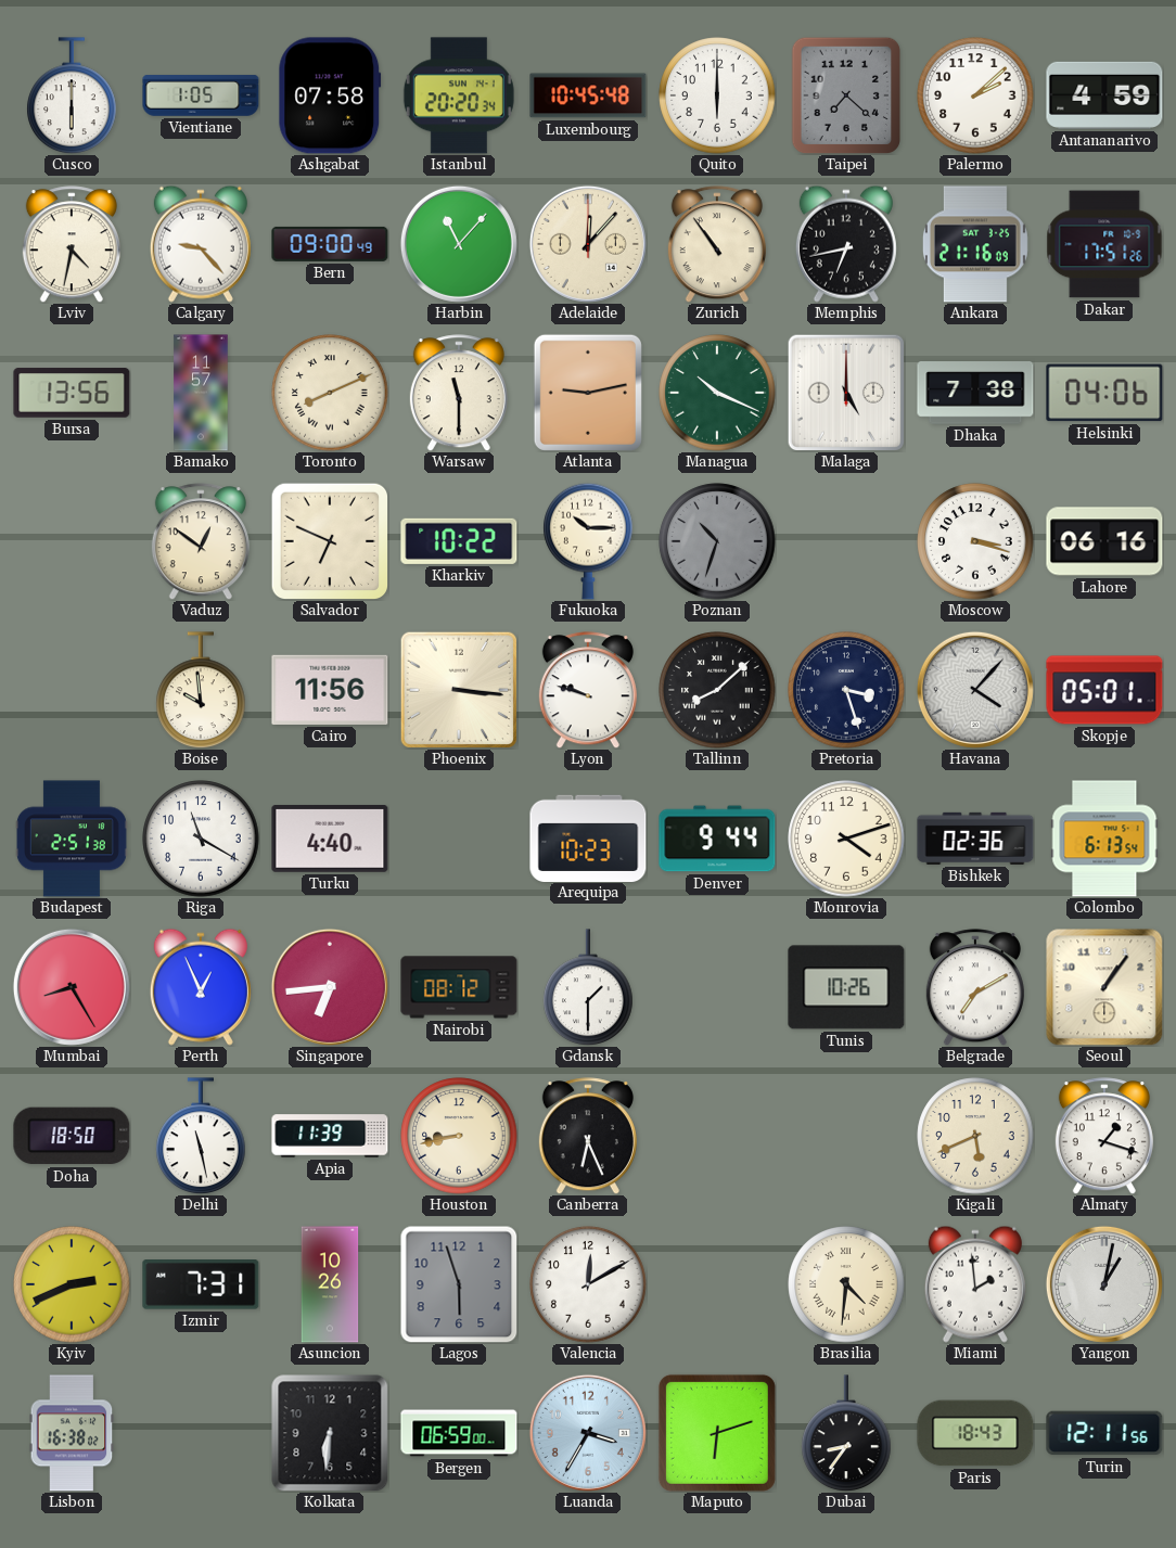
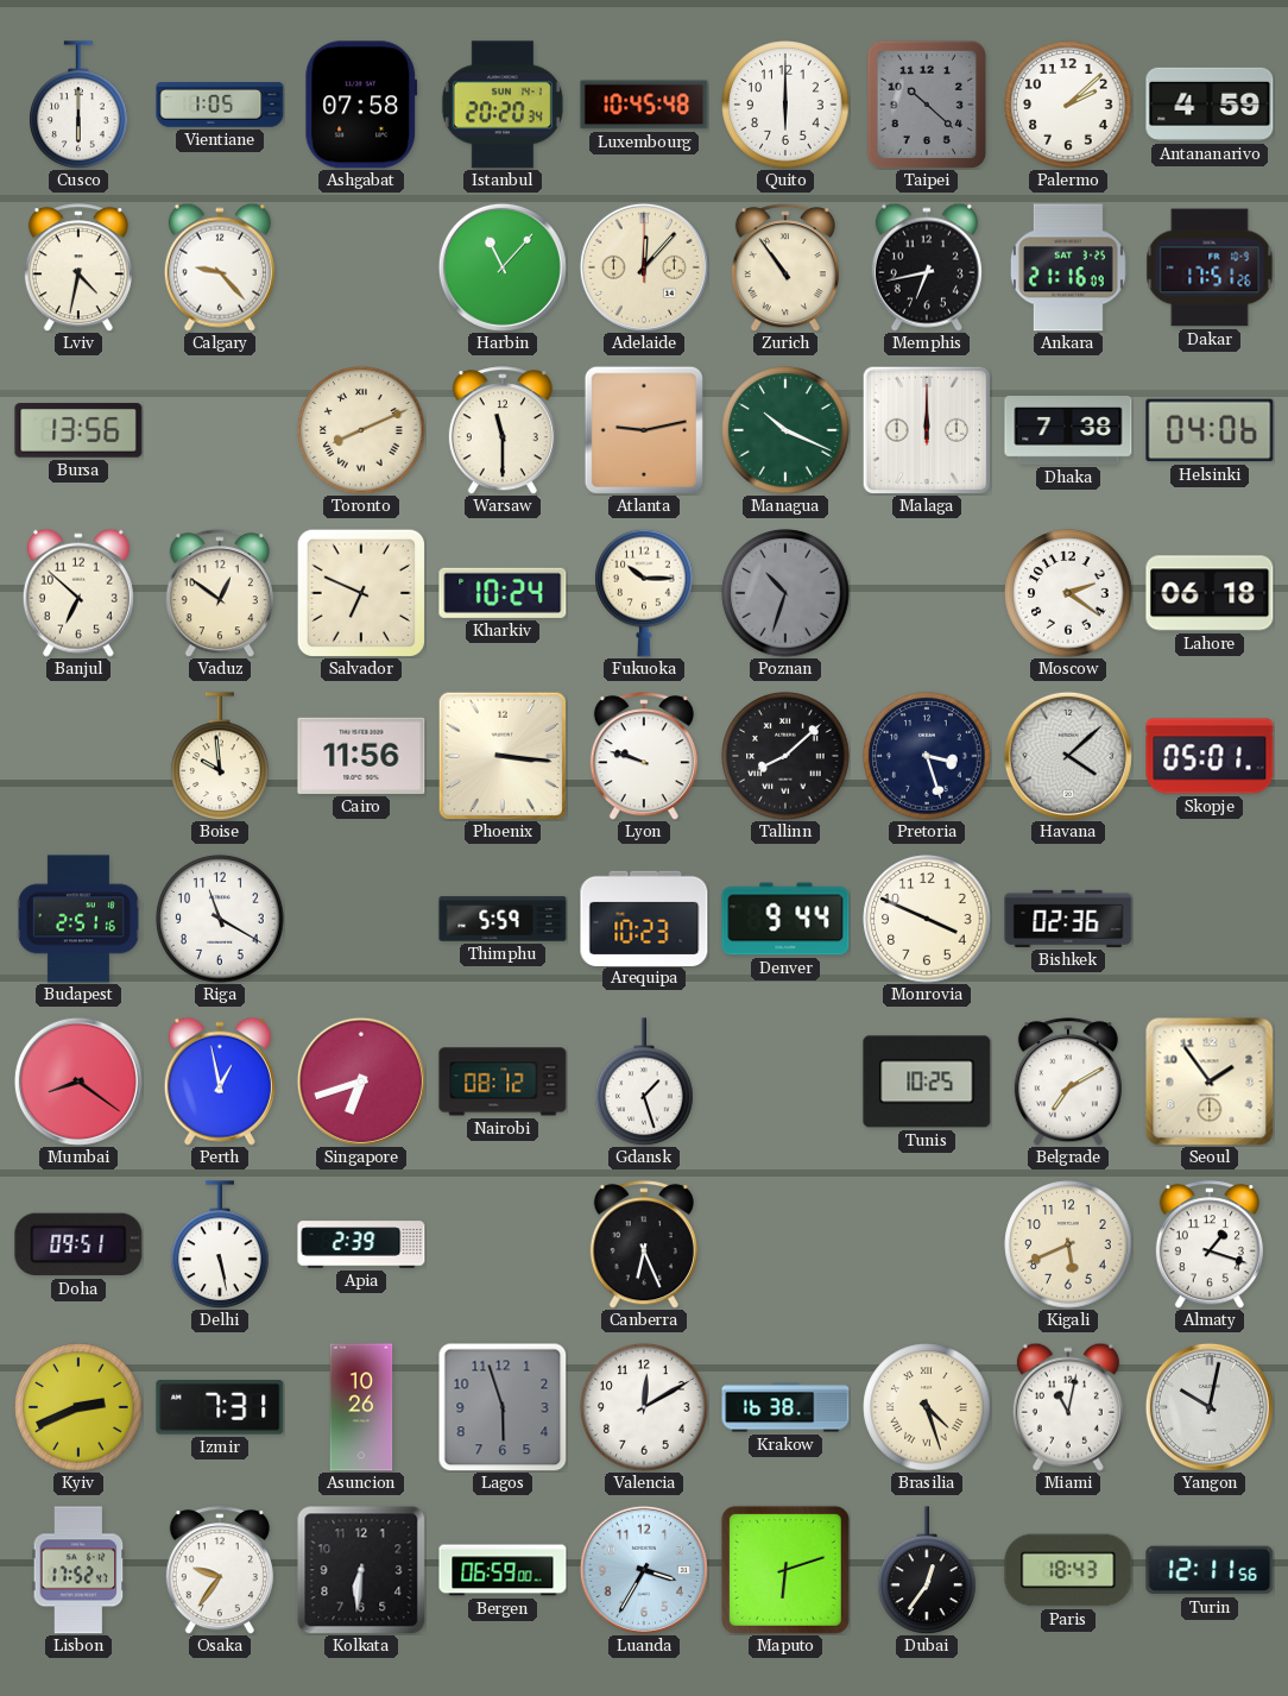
Taipei: 7:22 -> 10:22 (927, 105)
Bern: 09:00 -> none (330, 244)
Bamako: 11:57 -> none (201, 393)
Malaga: 5:00 -> 12:00 (926, 429)
Banjul: none -> 6:52 (78, 593)
Kharkiv: 10:22 -> 10:24 (503, 593)
Moscow: 3:18 -> 2:21 (1068, 593)
Lahore: 06:16 -> 06:18 (1210, 593)
Havana: 4:07 -> 4:08 (1068, 756)
Budapest: 2:51:38 -> 2:51:16 (78, 919)
Turku: 4:40 -> none (330, 840)
Thimphu: none -> 5:59 (503, 919)
Monrovia: 4:12 -> 3:49 (927, 919)
Colombo: 6:13 -> none (1104, 839)
Mumbai: 8:25 -> 8:21 (78, 1082)
Perth: 12:56 -> 12:58 (220, 1082)
Singapore: 6:44 -> 6:42 (361, 1082)
Gdansk: 1:30 -> 1:27 (644, 1082)
Tunis: 10:26 -> 10:25 (927, 1082)
Seoul: 1:06 -> 1:54 (1210, 1082)
Doha: 18:50 -> 09:51 (78, 1244)
Delhi: 11:28 -> 5:28 (220, 1244)
Apia: 11:39 -> 2:39 (361, 1244)
Houston: 8:43 -> none (459, 1136)
Krakow: none -> 16:38 (785, 1407)
Brasilia: 4:31 -> 4:27 (927, 1407)
Miami: 1:59 -> 11:02 (1068, 1407)
Yangon: 1:02 -> 10:02 (1210, 1407)
Lisbon: 16:38 -> 17:52 (78, 1570)
Osaka: none -> 9:36 (220, 1570)
Dubai: 8:36 -> 12:36 (927, 1570)
